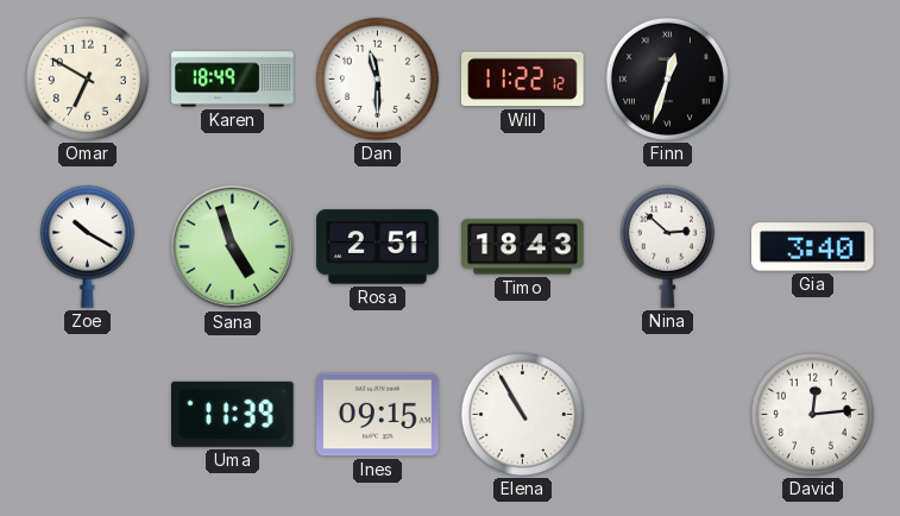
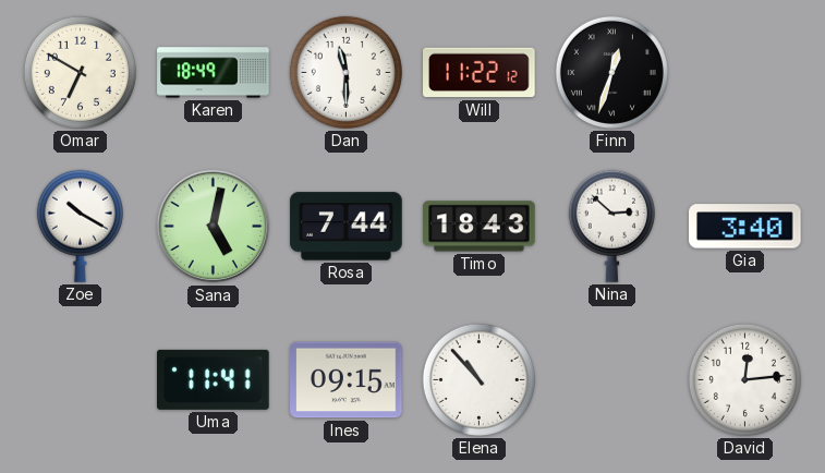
Sana: 4:57 -> 5:02 (214, 227)
Rosa: 2:51 -> 7:44 (347, 227)
Uma: 11:39 -> 11:41 (214, 379)
Elena: 10:55 -> 10:53 (478, 379)
